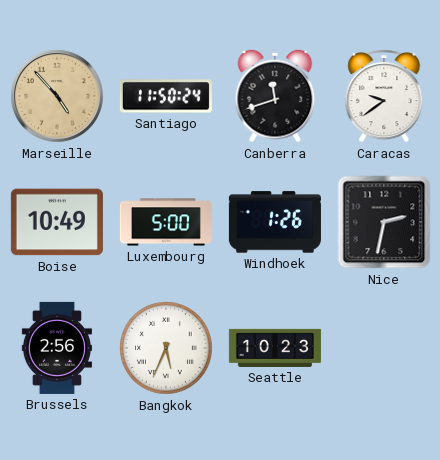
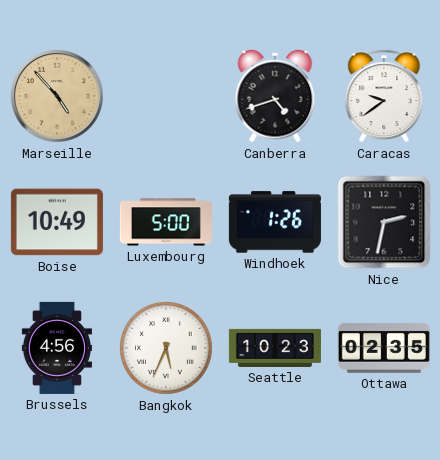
Santiago: 11:50 -> none (166, 96)
Canberra: 11:42 -> 4:42 (275, 96)
Brussels: 2:56 -> 4:56 (56, 348)
Ottawa: none -> 02:35 (384, 348)
